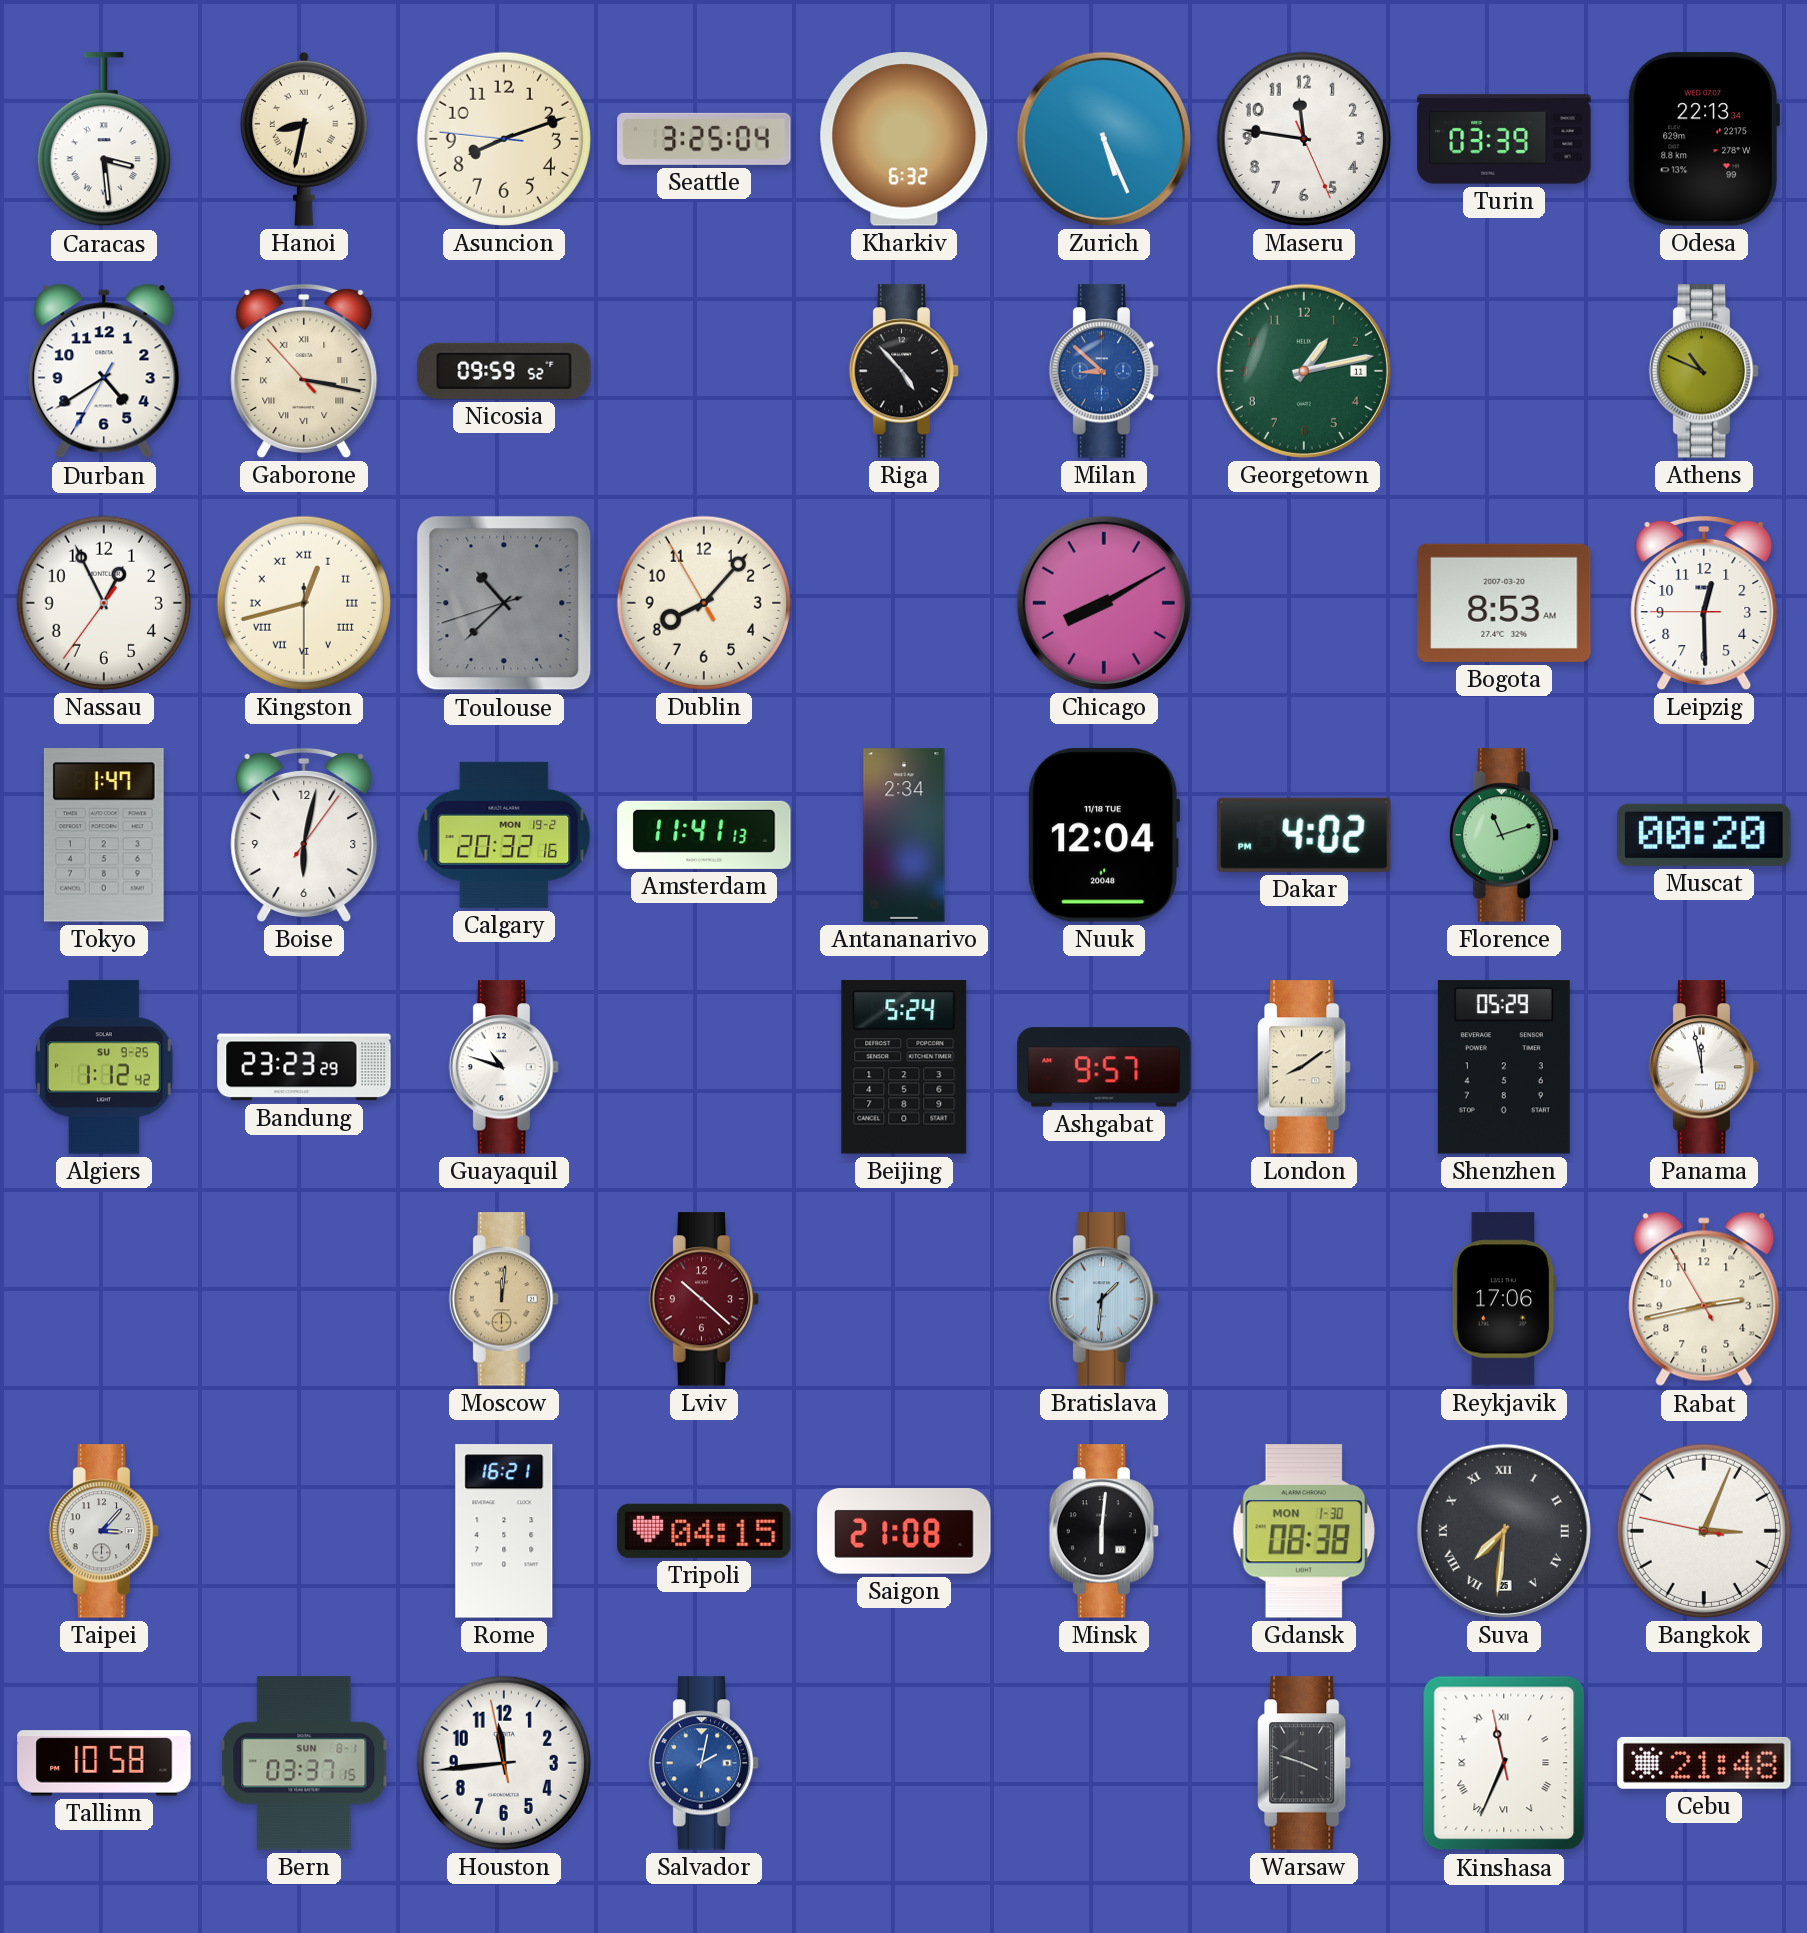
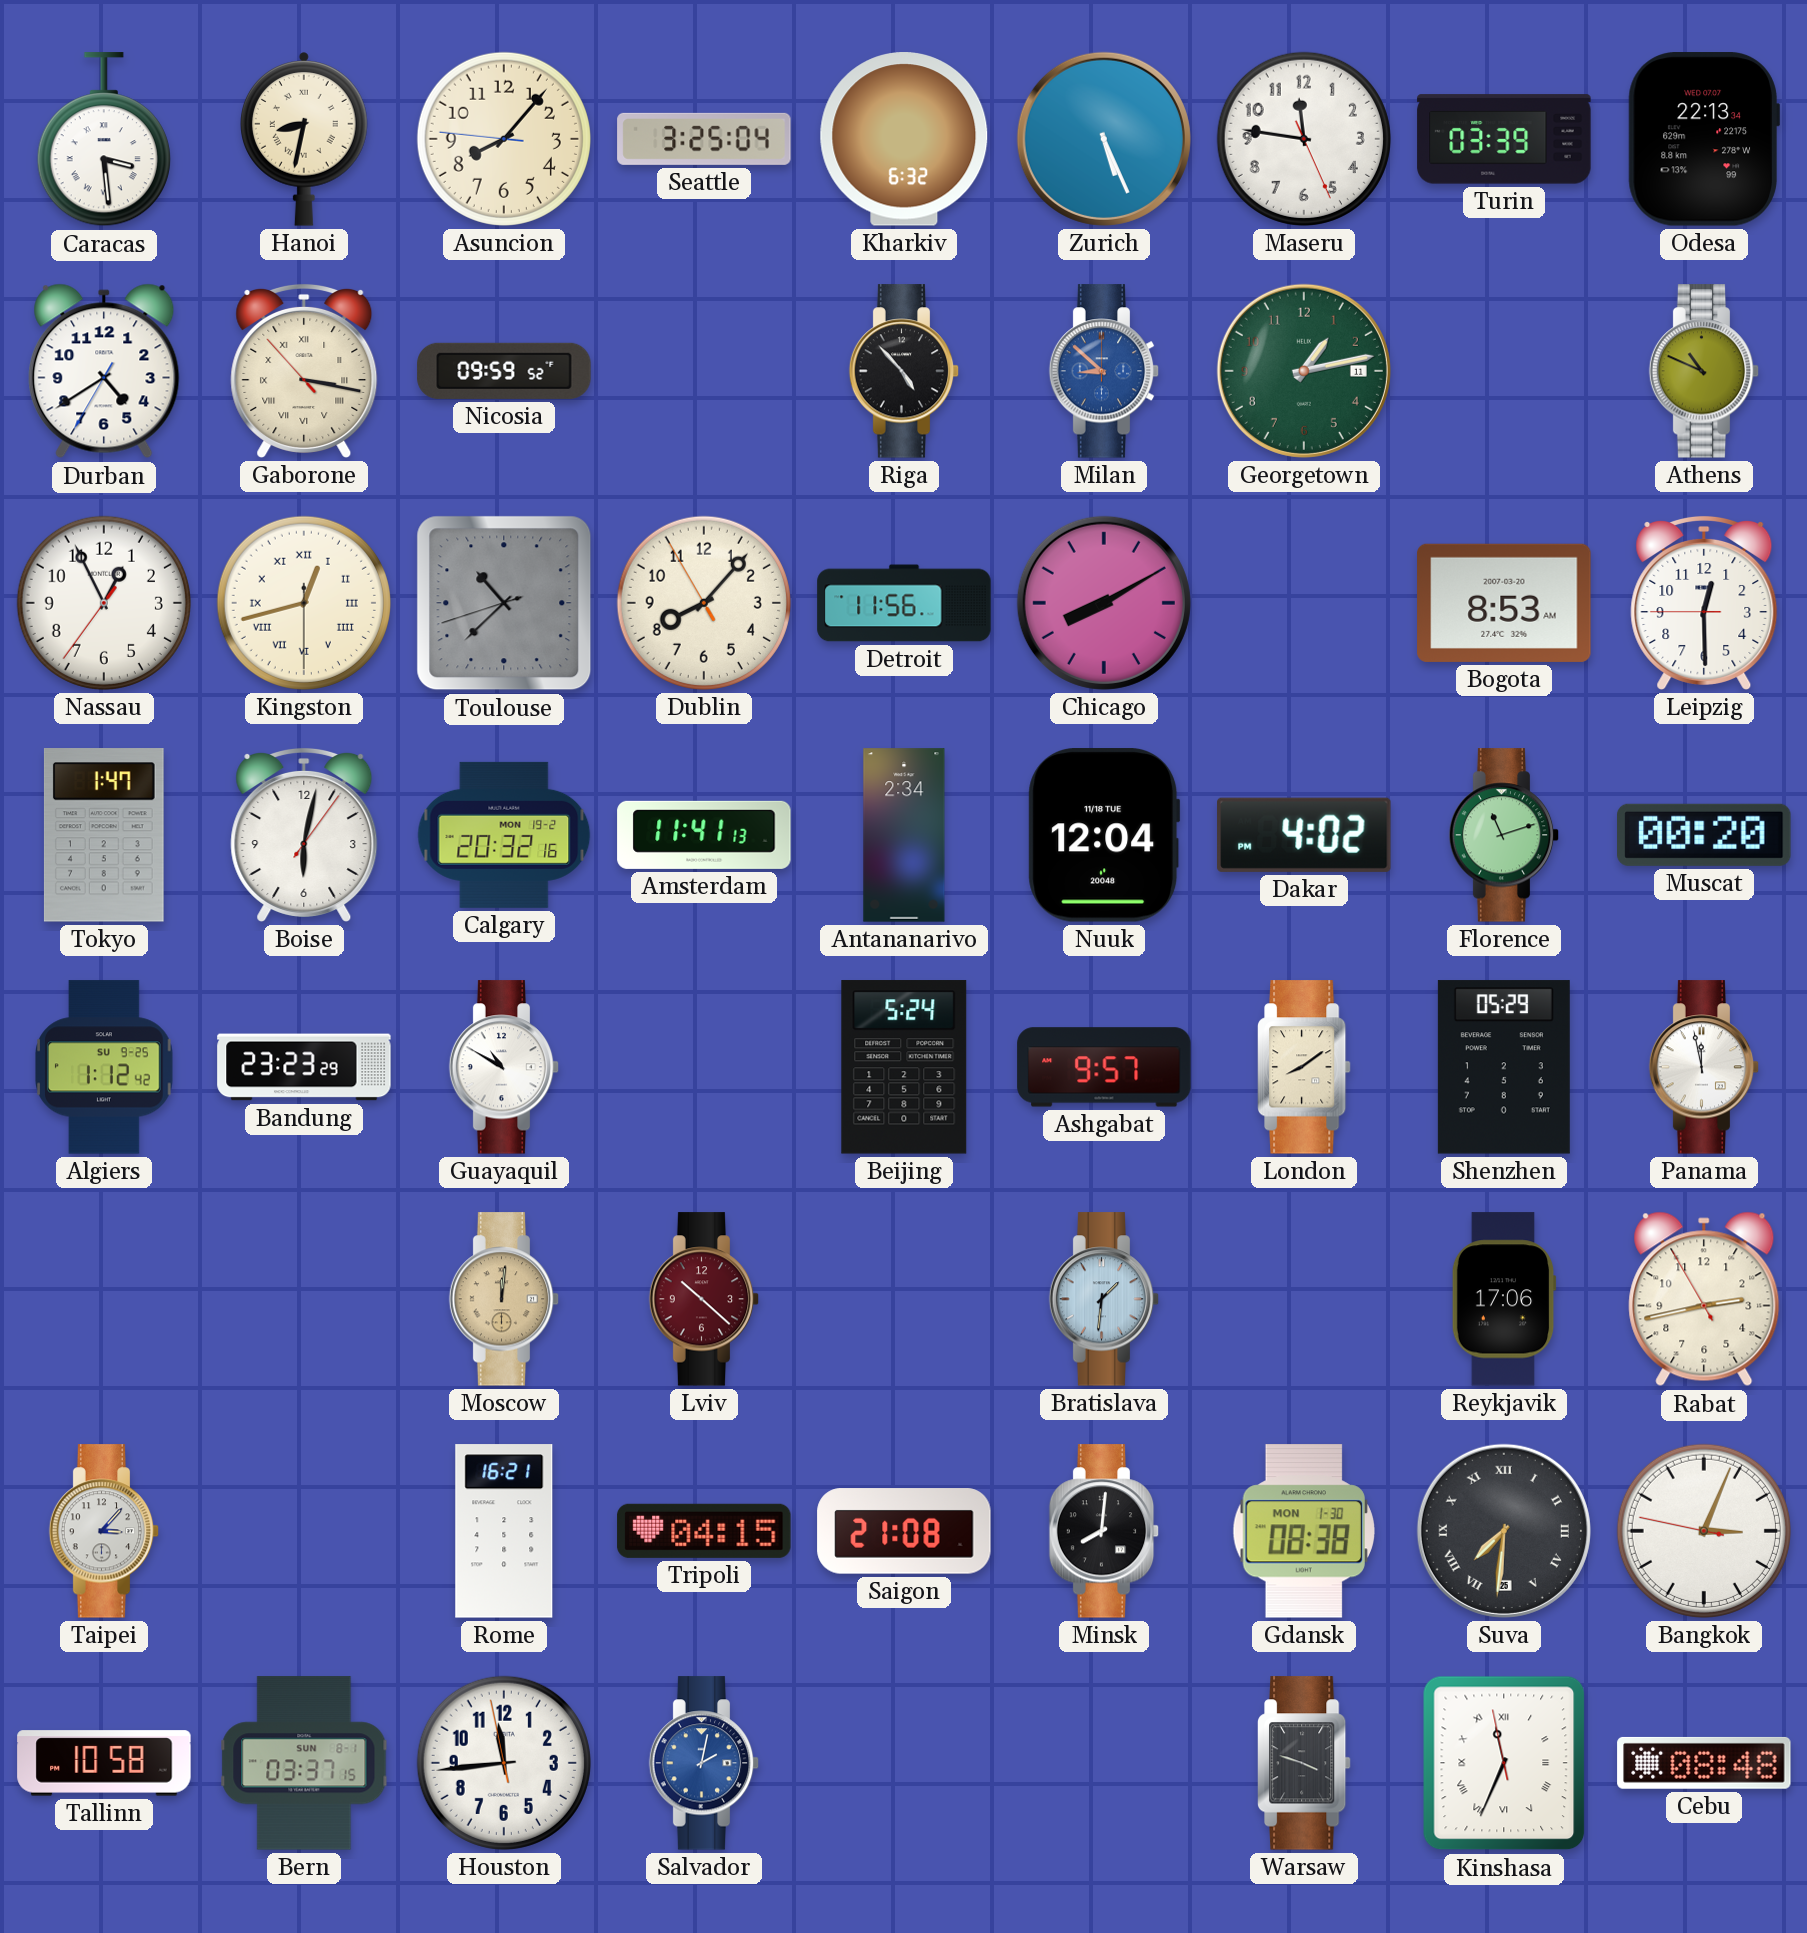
Asuncion: 8:11 -> 8:06 (504, 139)
Detroit: none -> 11:56 (904, 603)
Guayaquil: 10:48 -> 10:50 (504, 1067)
Minsk: 6:01 -> 8:01 (1104, 1531)
Cebu: 21:48 -> 08:48 (1704, 1763)
